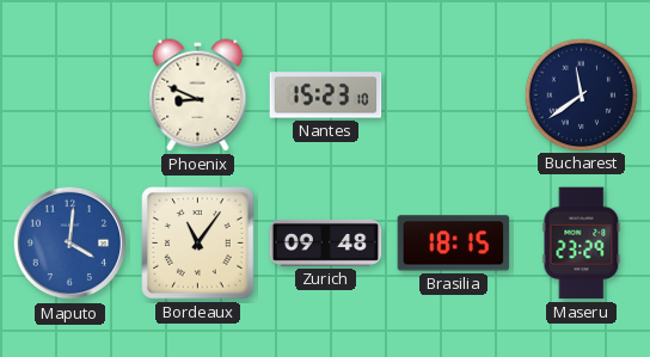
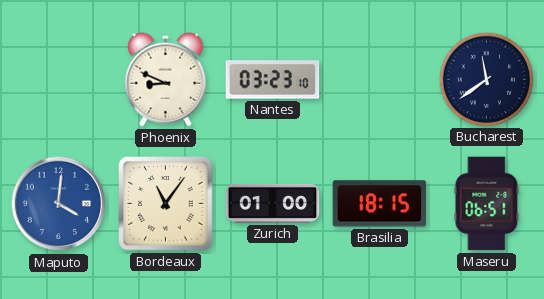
Nantes: 15:23 -> 03:23 (273, 80)
Zurich: 09:48 -> 01:00 (273, 203)
Maseru: 23:29 -> 06:51 (487, 204)
